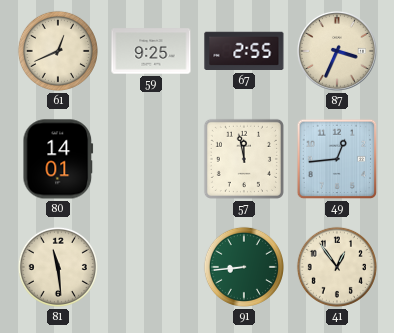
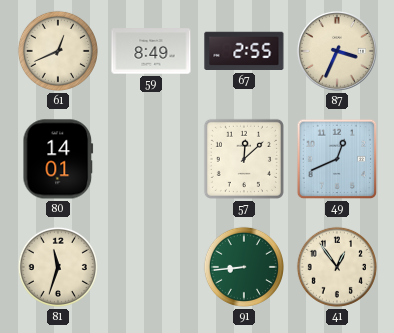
59: 9:25 -> 8:49 (151, 51)
57: 11:58 -> 12:08 (244, 159)
49: 12:44 -> 12:41 (337, 159)
81: 11:29 -> 11:33 (58, 267)
